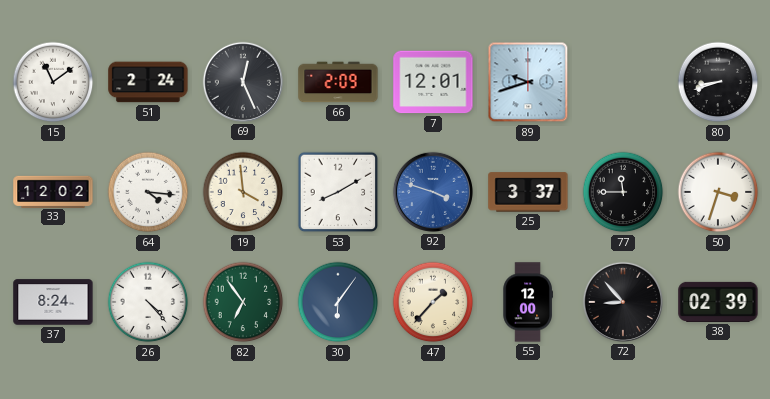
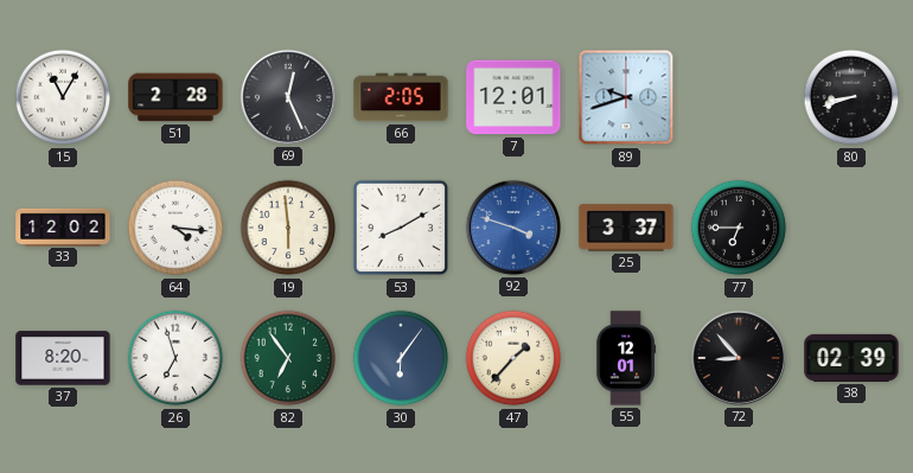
15: 11:09 -> 11:05 (63, 97)
51: 2:24 -> 2:28 (175, 97)
66: 2:09 -> 2:05 (401, 97)
19: 3:59 -> 5:59 (288, 228)
77: 11:45 -> 6:45 (739, 228)
50: 3:33 -> none (718, 192)
37: 8:24 -> 8:20 (63, 358)
26: 4:23 -> 6:57 (175, 358)
55: 12:00 -> 12:01 (625, 358)
